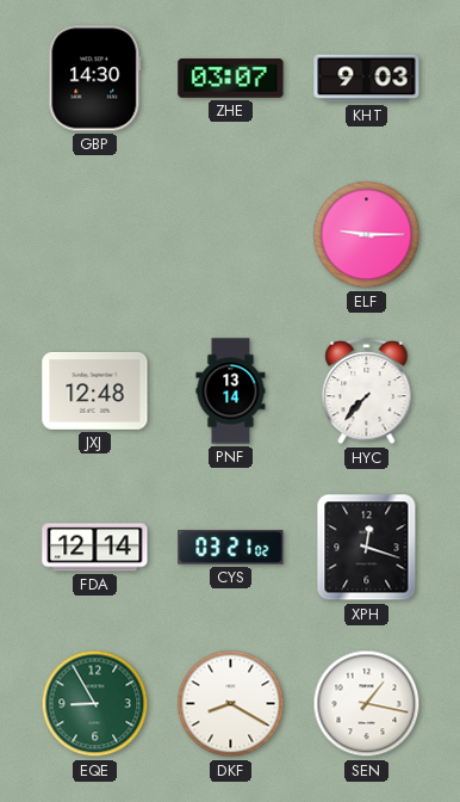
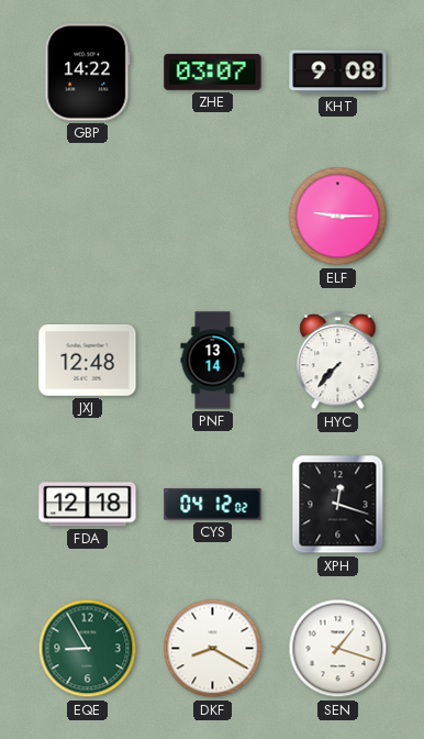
GBP: 14:30 -> 14:22 (88, 73)
KHT: 9:03 -> 9:08 (338, 73)
FDA: 12:14 -> 12:18 (88, 505)
CYS: 03:21 -> 04:12 (213, 505)
SEN: 1:17 -> 1:18 (338, 649)
